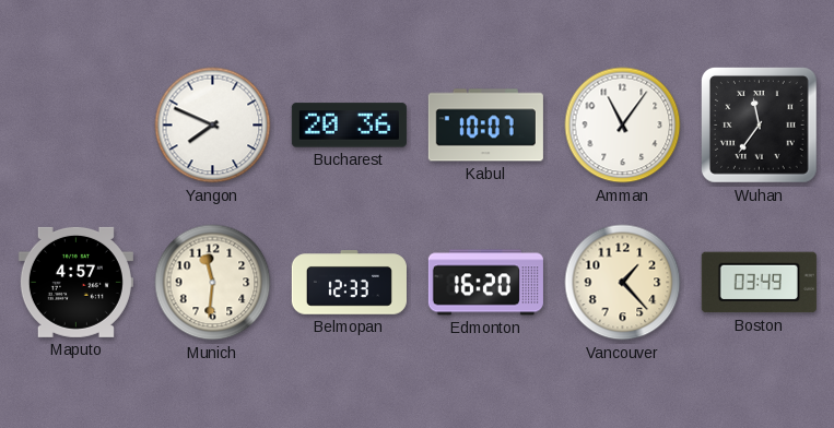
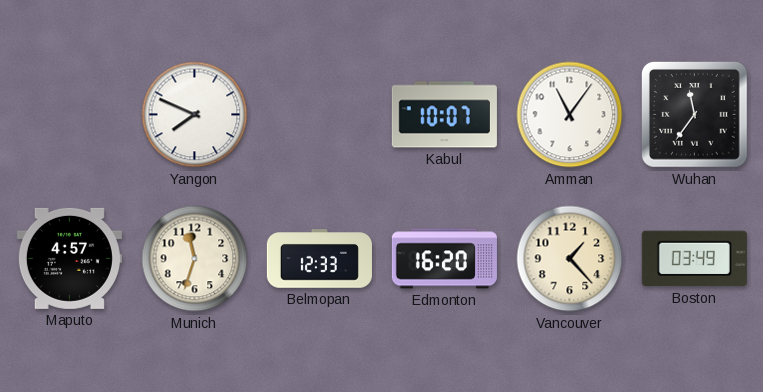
Bucharest: 20:36 -> none (349, 126)
Munich: 11:31 -> 11:33 (195, 259)
